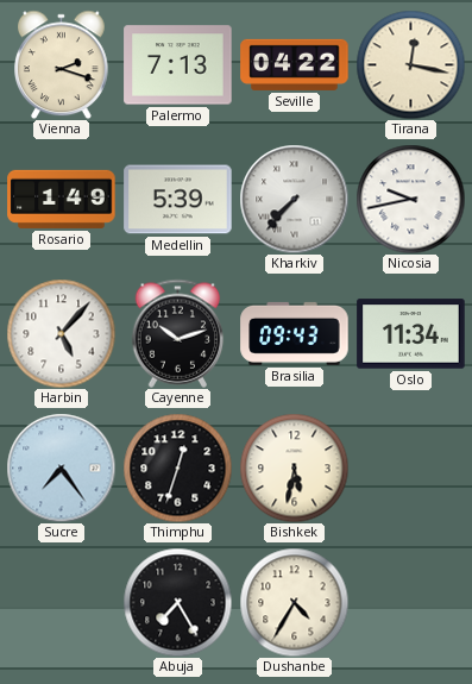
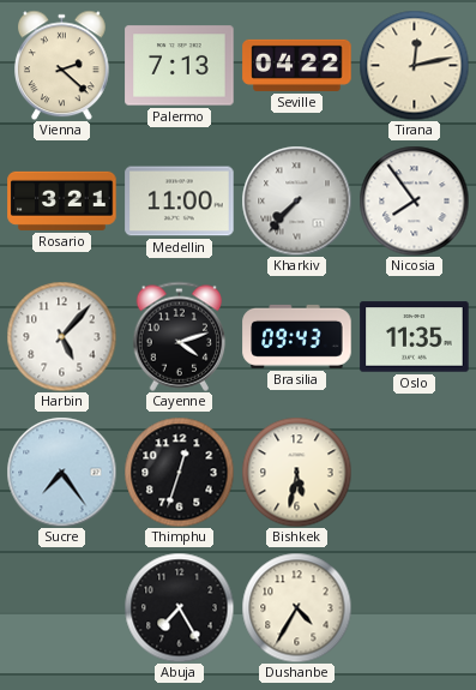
Vienna: 2:18 -> 2:22 (62, 65)
Tirana: 12:17 -> 12:13 (414, 65)
Rosario: 1:49 -> 3:21 (62, 200)
Medellin: 5:39 -> 11:00 (180, 202)
Nicosia: 9:43 -> 7:54 (414, 200)
Cayenne: 10:12 -> 4:12 (180, 336)
Oslo: 11:34 -> 11:35 (415, 337)
